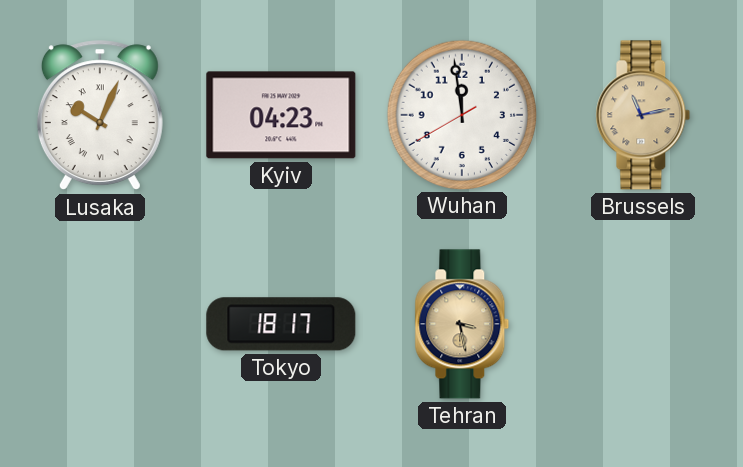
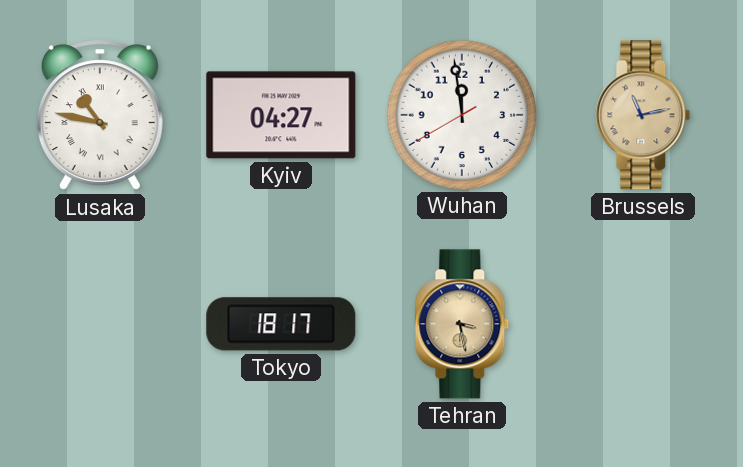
Lusaka: 10:04 -> 10:47 (100, 116)
Kyiv: 04:23 -> 04:27 (281, 115)
